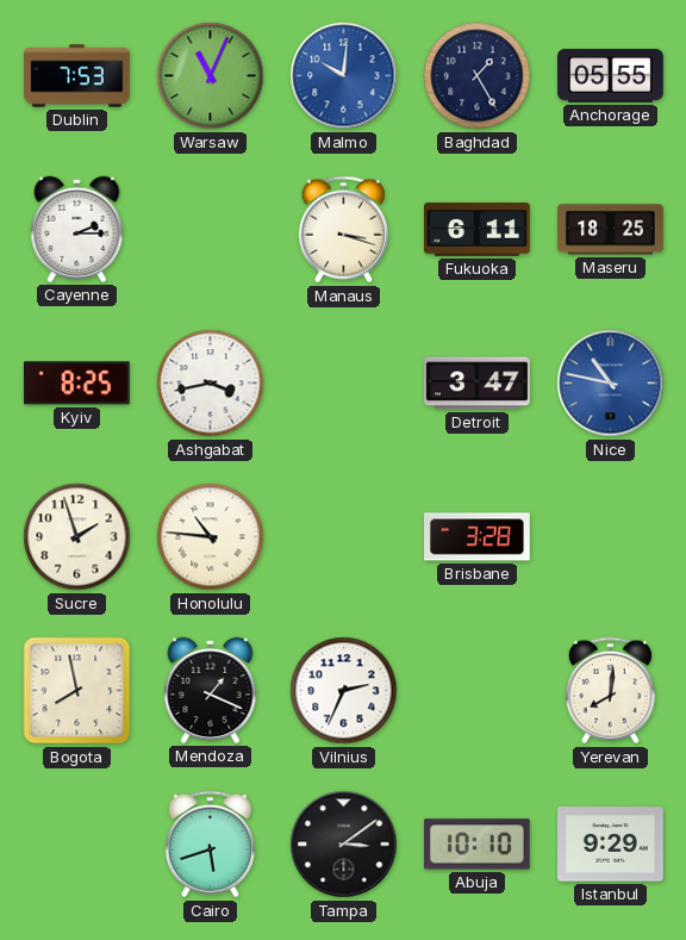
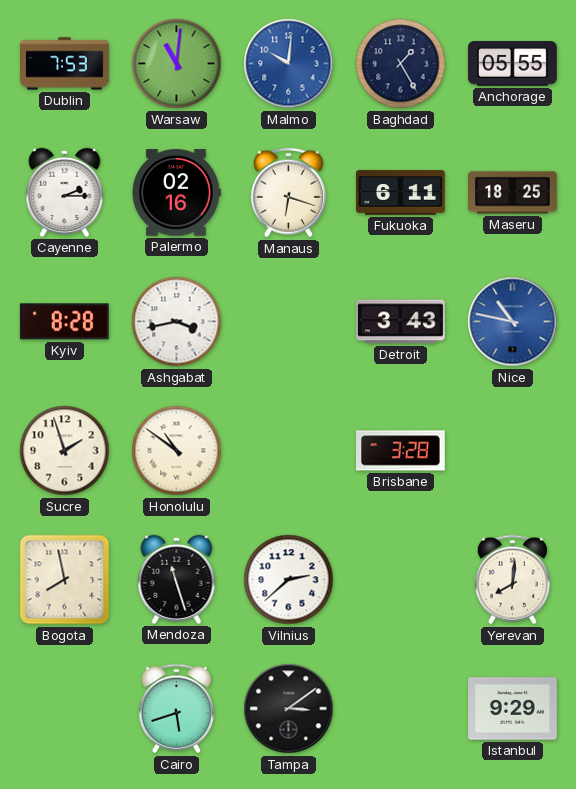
Warsaw: 11:04 -> 11:01 (177, 64)
Palermo: none -> 02:16 (176, 193)
Manaus: 3:18 -> 6:18 (288, 193)
Kyiv: 8:25 -> 8:28 (64, 322)
Detroit: 3:47 -> 3:43 (401, 322)
Honolulu: 10:46 -> 10:51 (177, 451)
Mendoza: 1:19 -> 11:27 (177, 579)
Vilnius: 2:34 -> 2:38 (289, 580)
Abuja: 10:10 -> none (478, 845)
